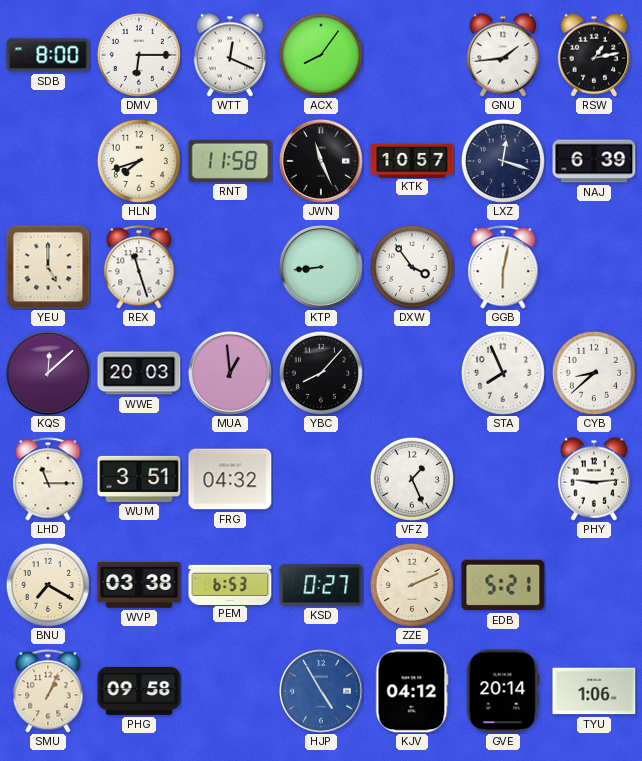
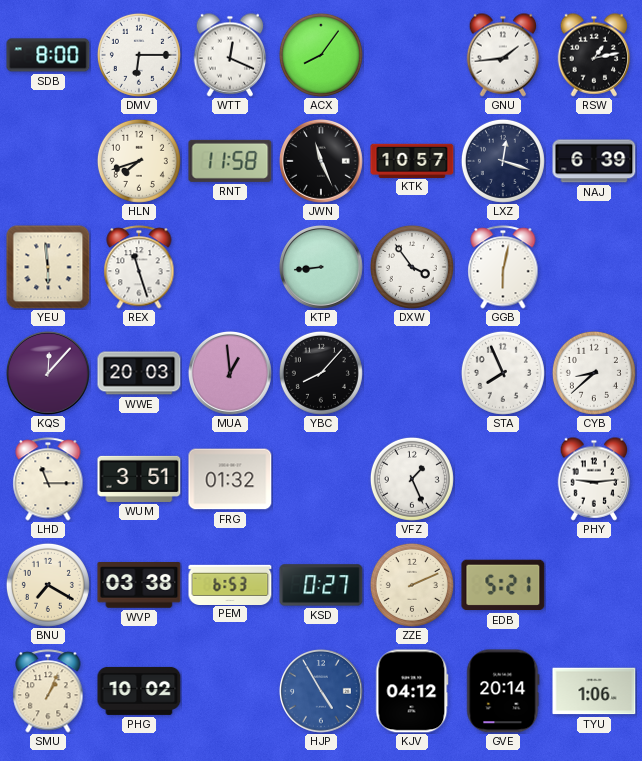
YEU: 5:00 -> 5:59 (48, 267)
KQS: 12:08 -> 12:07 (48, 373)
FRG: 04:32 -> 01:32 (230, 479)
PHG: 09:58 -> 10:02 (139, 691)
